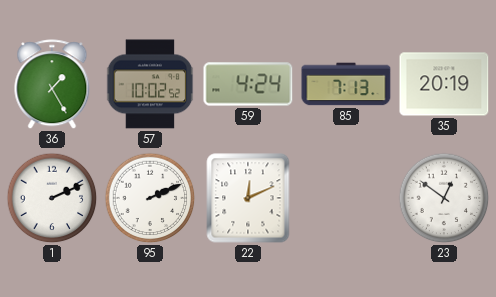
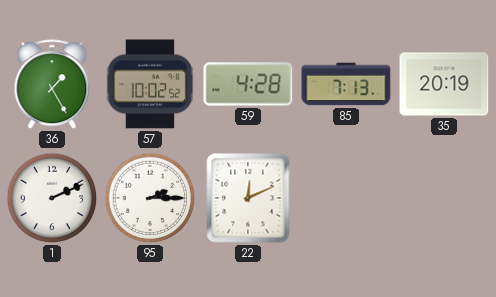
59: 4:24 -> 4:28 (248, 84)
95: 2:11 -> 2:15 (150, 198)
23: 12:51 -> none (444, 198)
